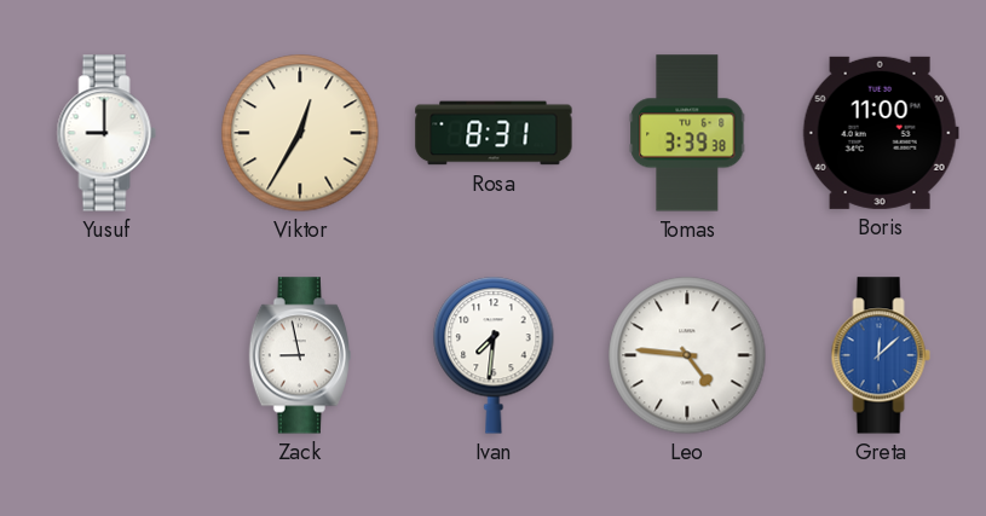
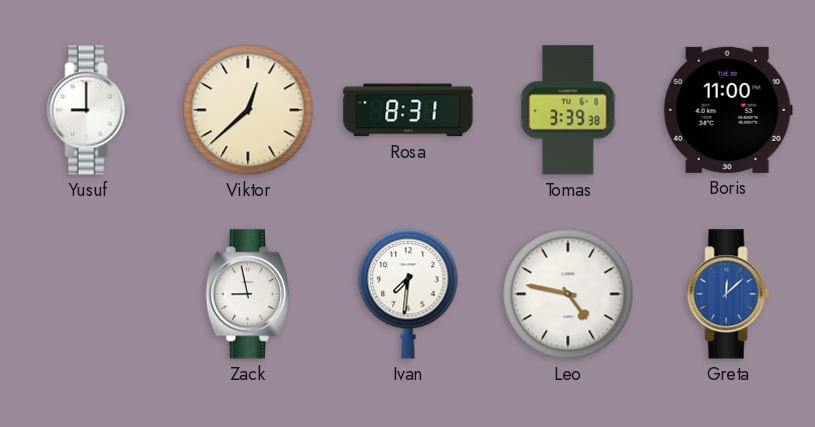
Viktor: 12:35 -> 12:38 (248, 110)
Leo: 4:46 -> 4:47 (568, 294)
